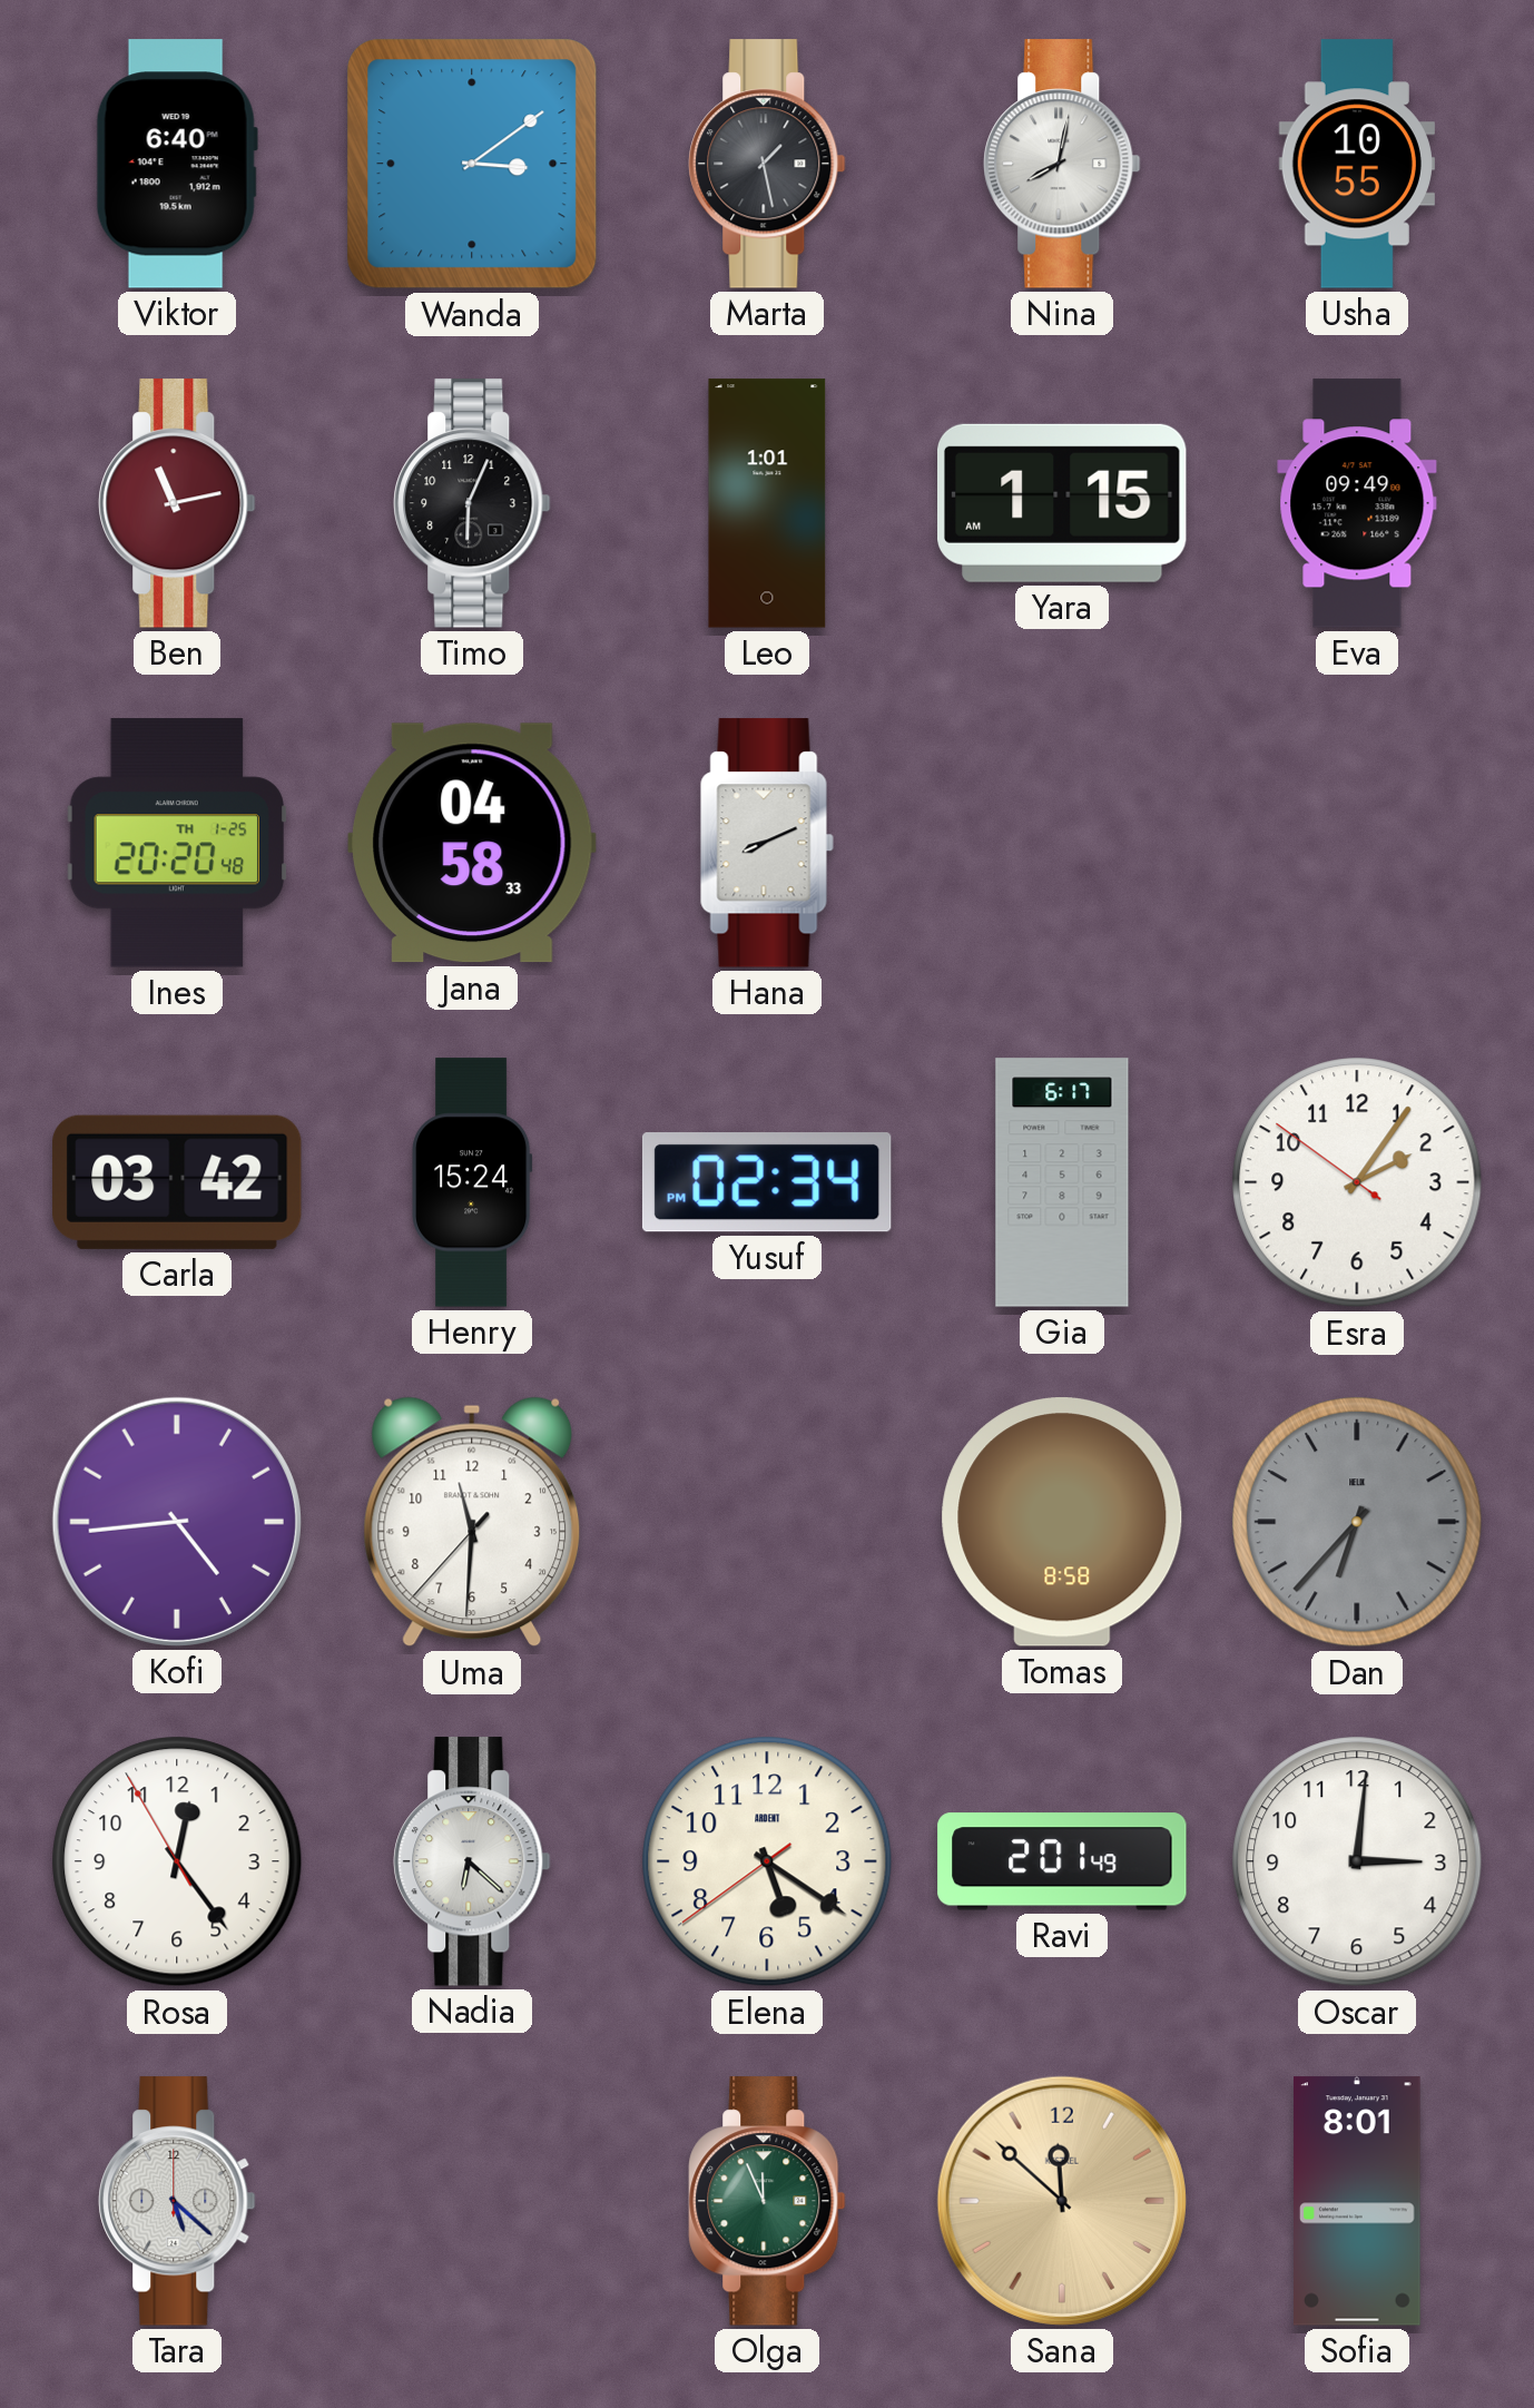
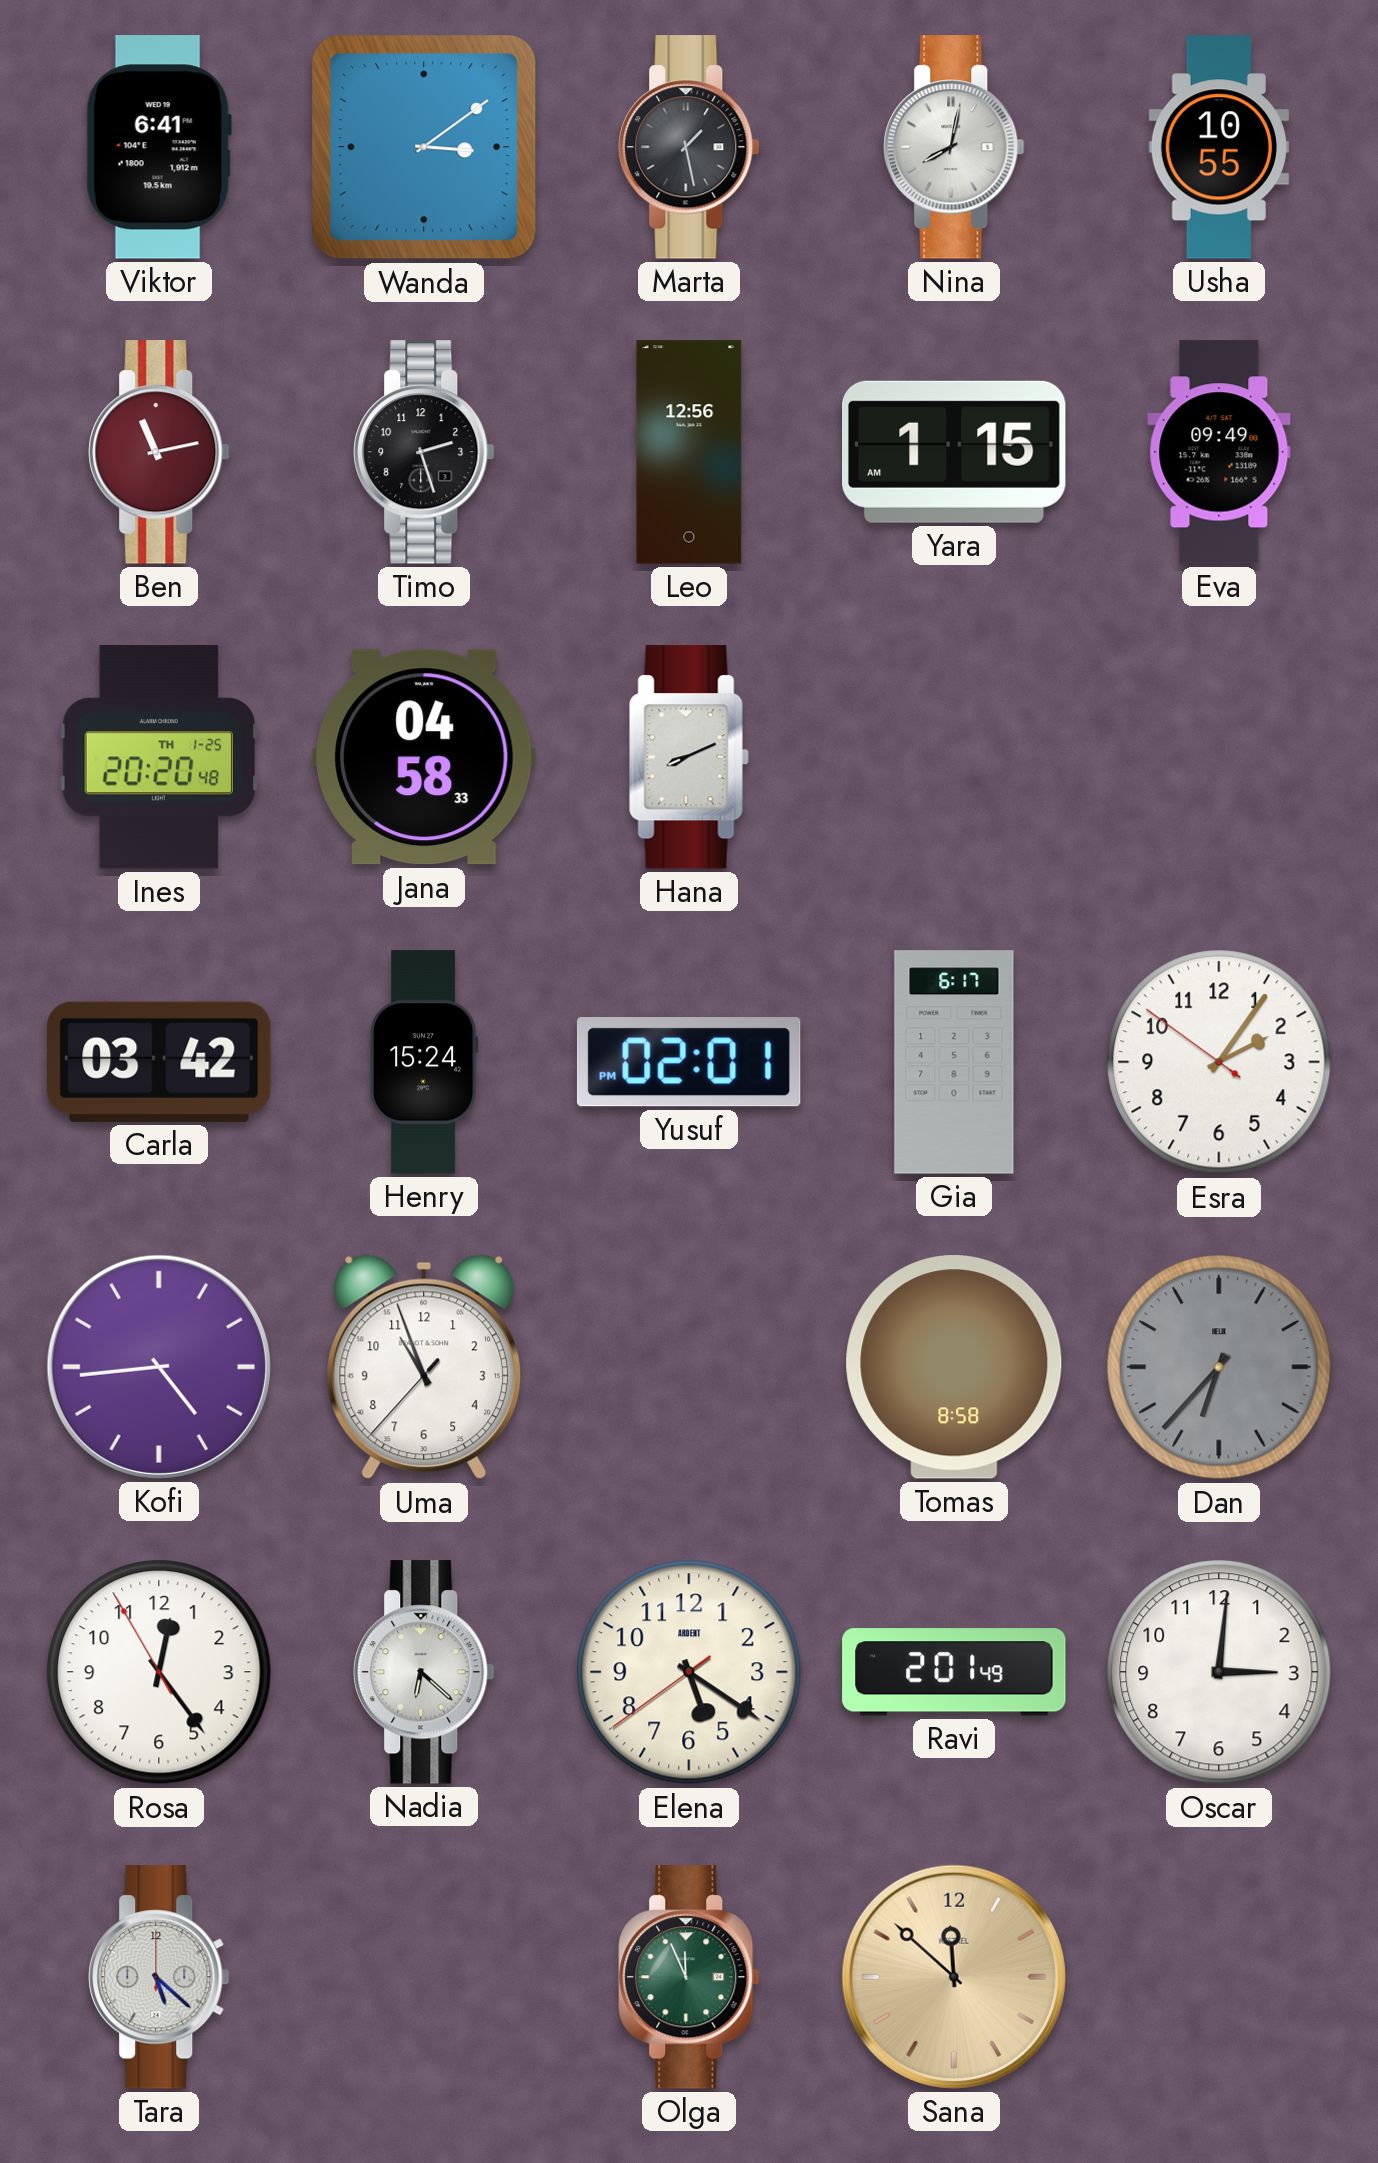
Viktor: 6:40 -> 6:41 (159, 147)
Timo: 6:04 -> 2:27 (424, 452)
Leo: 1:01 -> 12:56 (689, 452)
Yusuf: 02:34 -> 02:01 (689, 1062)
Uma: 11:30 -> 10:56 (424, 1367)
Sofia: 8:01 -> none (1358, 2201)
